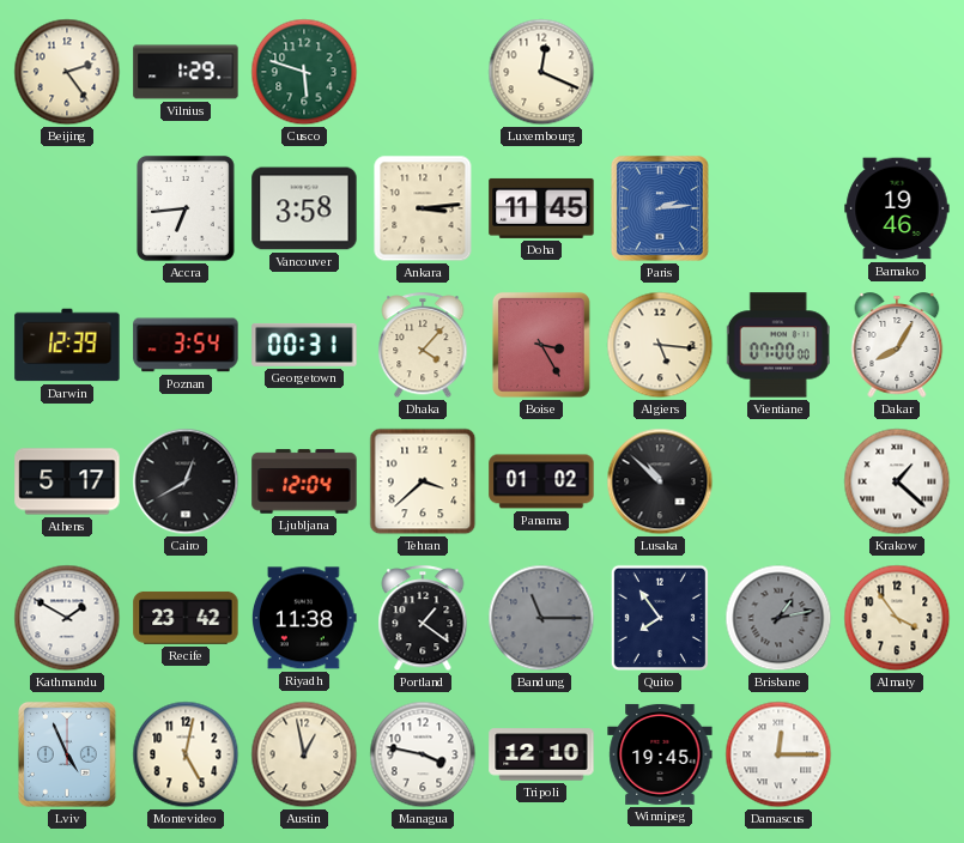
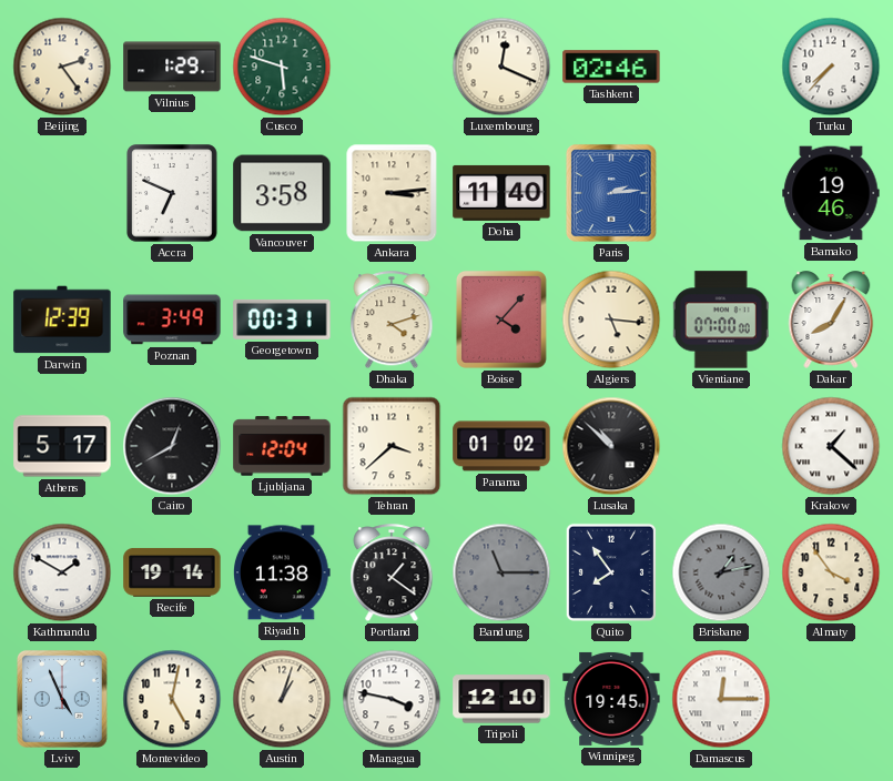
Tashkent: none -> 02:46 (611, 67)
Turku: none -> 7:37 (831, 67)
Accra: 6:44 -> 6:49 (173, 193)
Doha: 11:45 -> 11:40 (501, 193)
Poznan: 3:54 -> 3:49 (172, 319)
Dhaka: 4:07 -> 4:12 (392, 321)
Boise: 3:25 -> 4:07 (501, 319)
Recife: 23:42 -> 19:14 (172, 572)
Austin: 12:58 -> 1:03 (282, 699)
